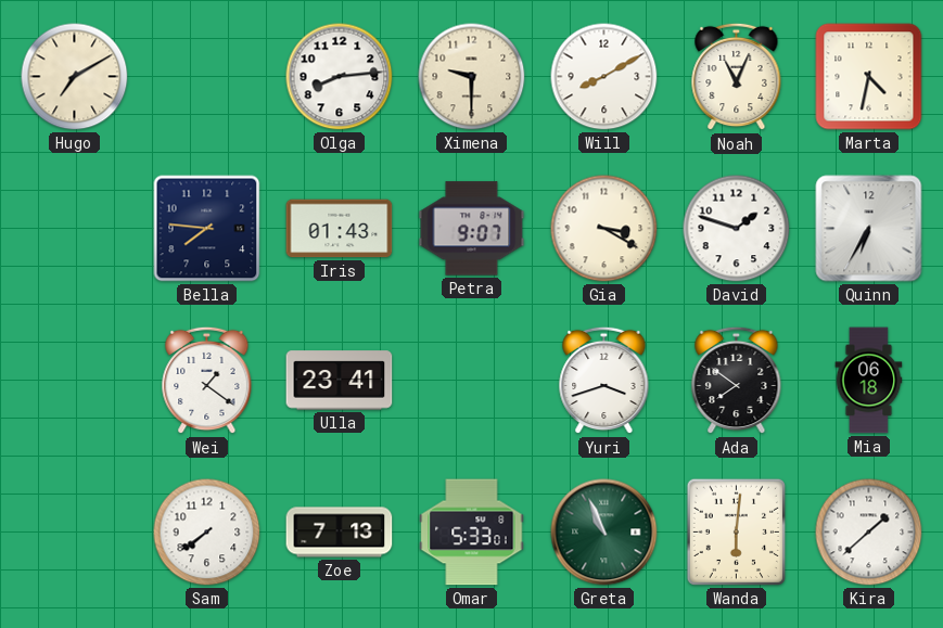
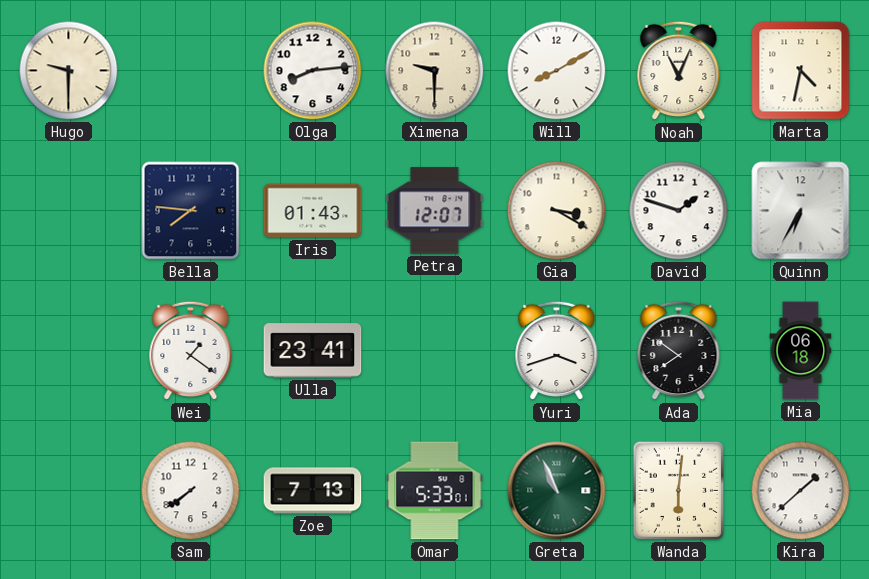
Hugo: 7:10 -> 9:30 (69, 71)
Petra: 9:07 -> 12:07 (435, 211)
